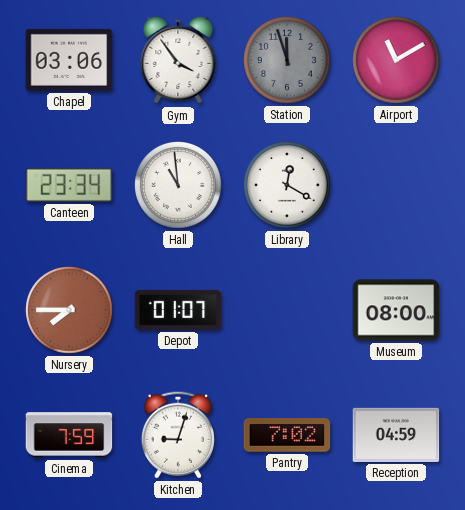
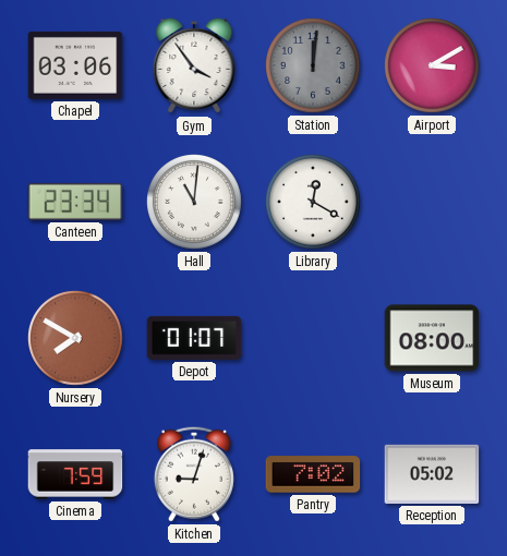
Station: 11:57 -> 12:01 (313, 65)
Airport: 11:10 -> 3:10 (432, 65)
Hall: 10:59 -> 11:01 (194, 202)
Nursery: 7:45 -> 7:50 (75, 338)
Reception: 04:59 -> 05:02 (432, 474)
